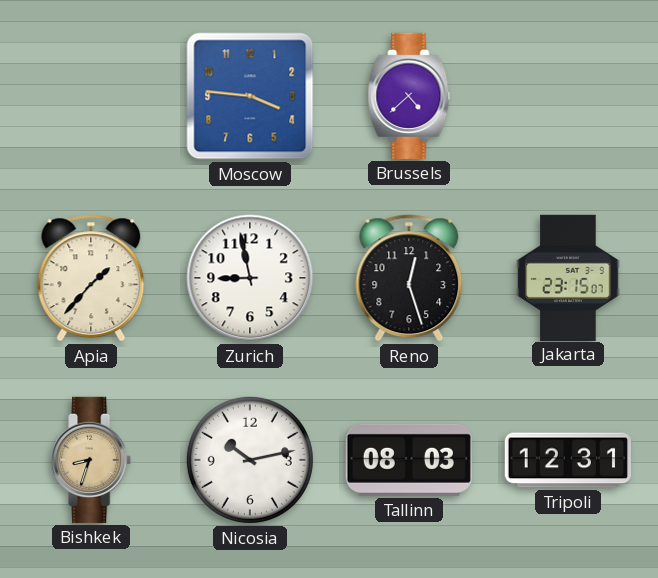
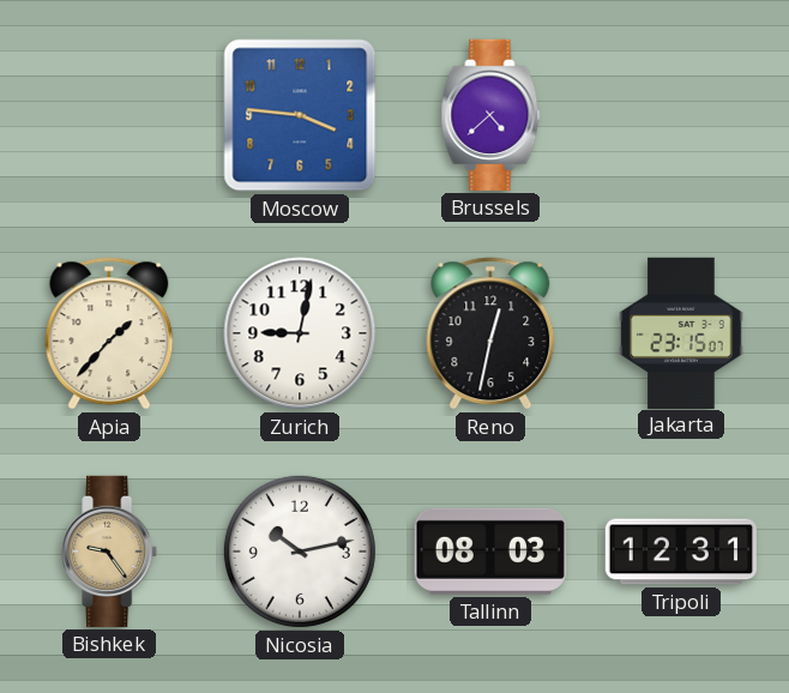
Zurich: 8:58 -> 9:02 (300, 333)
Reno: 12:27 -> 12:32 (490, 333)
Bishkek: 8:33 -> 9:24 (110, 552)
